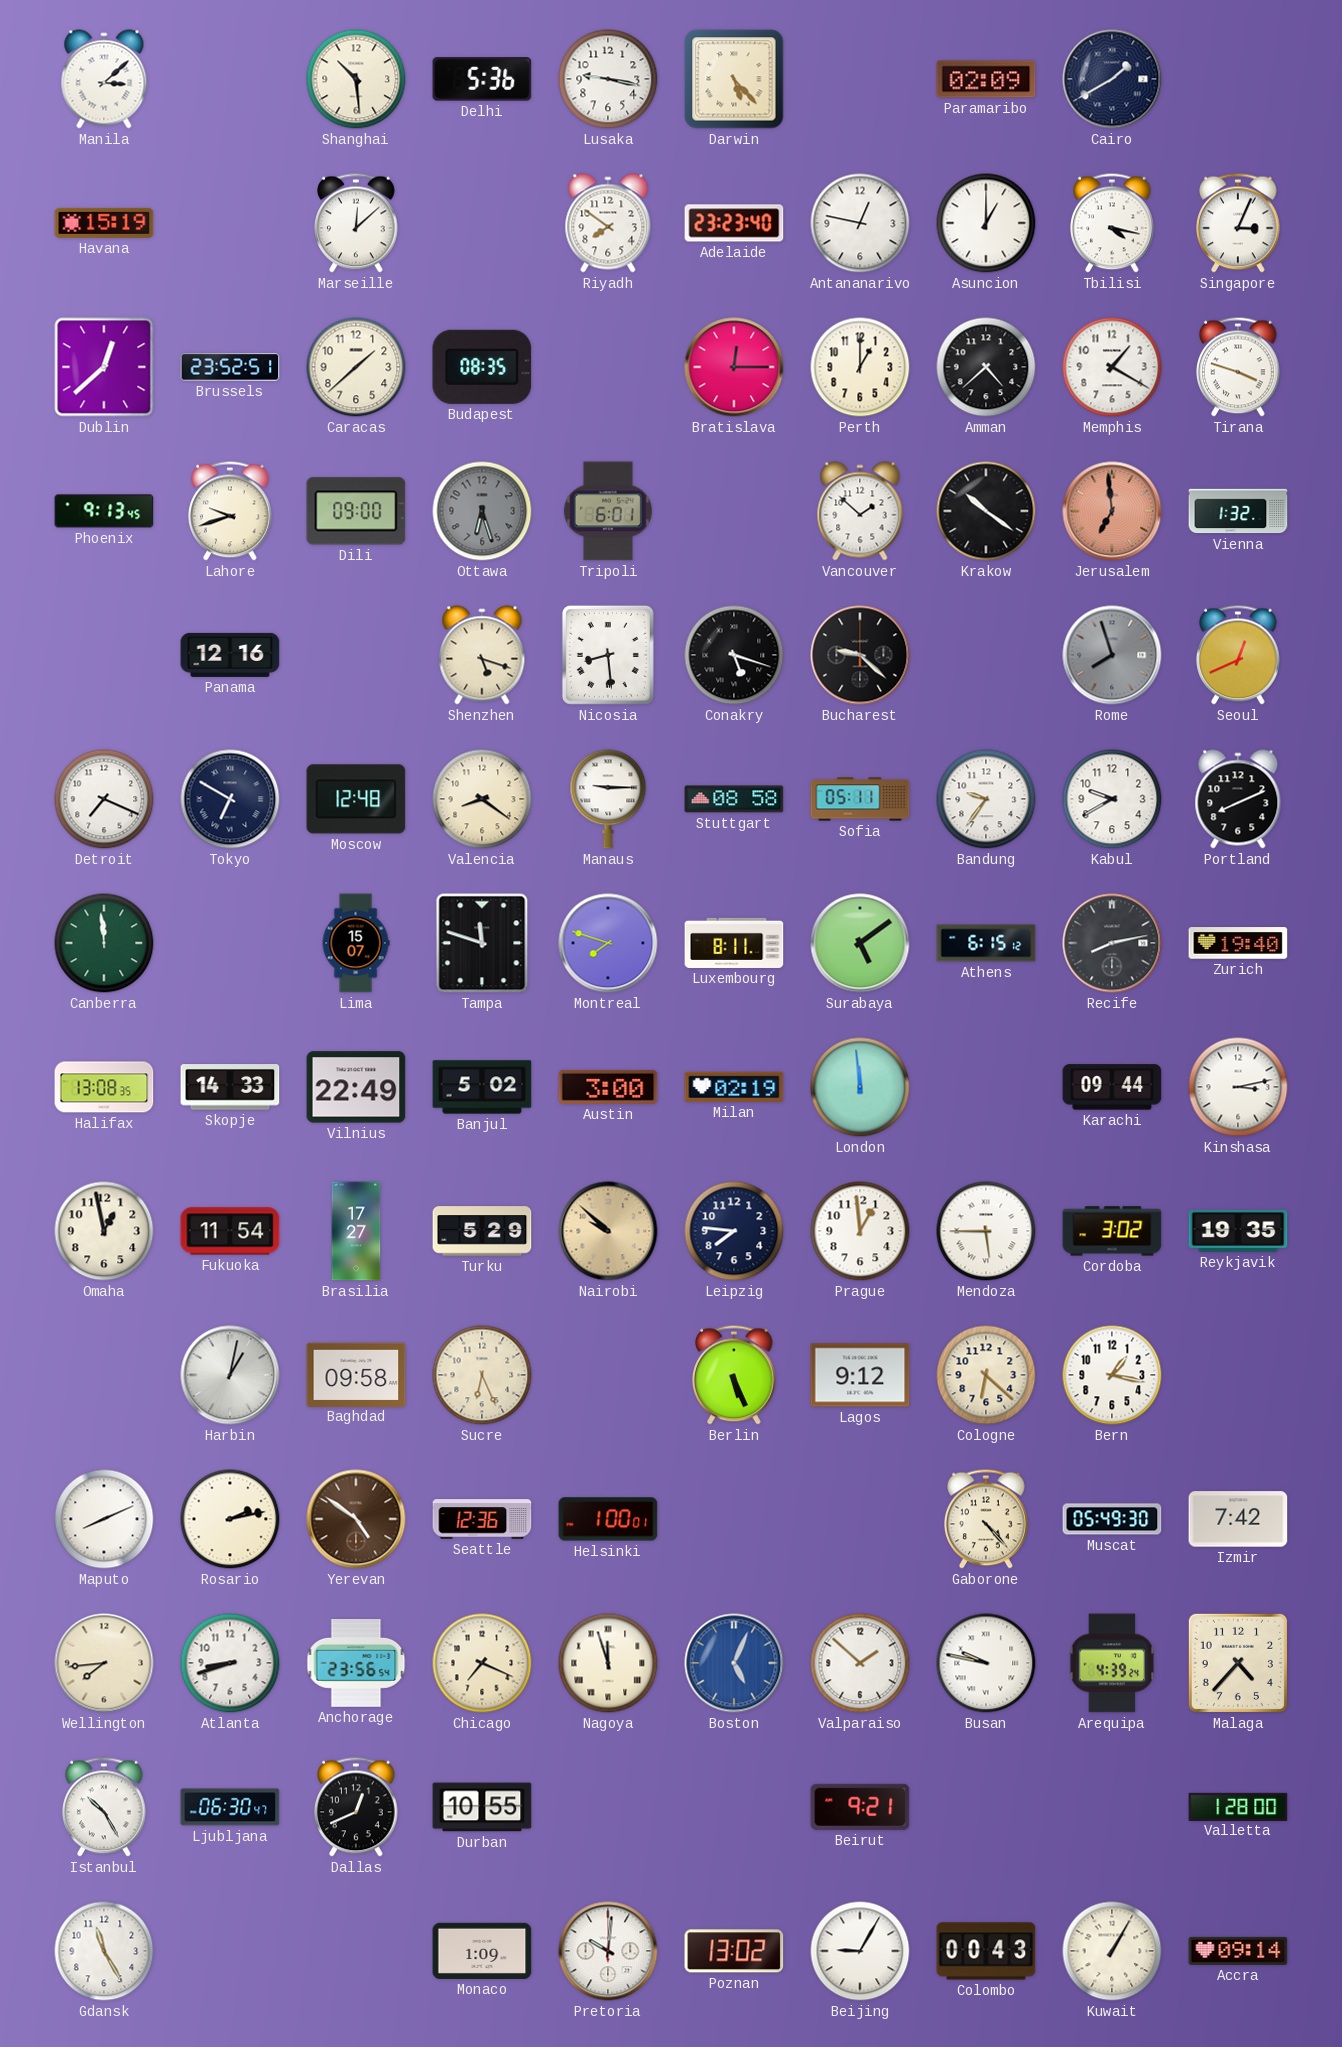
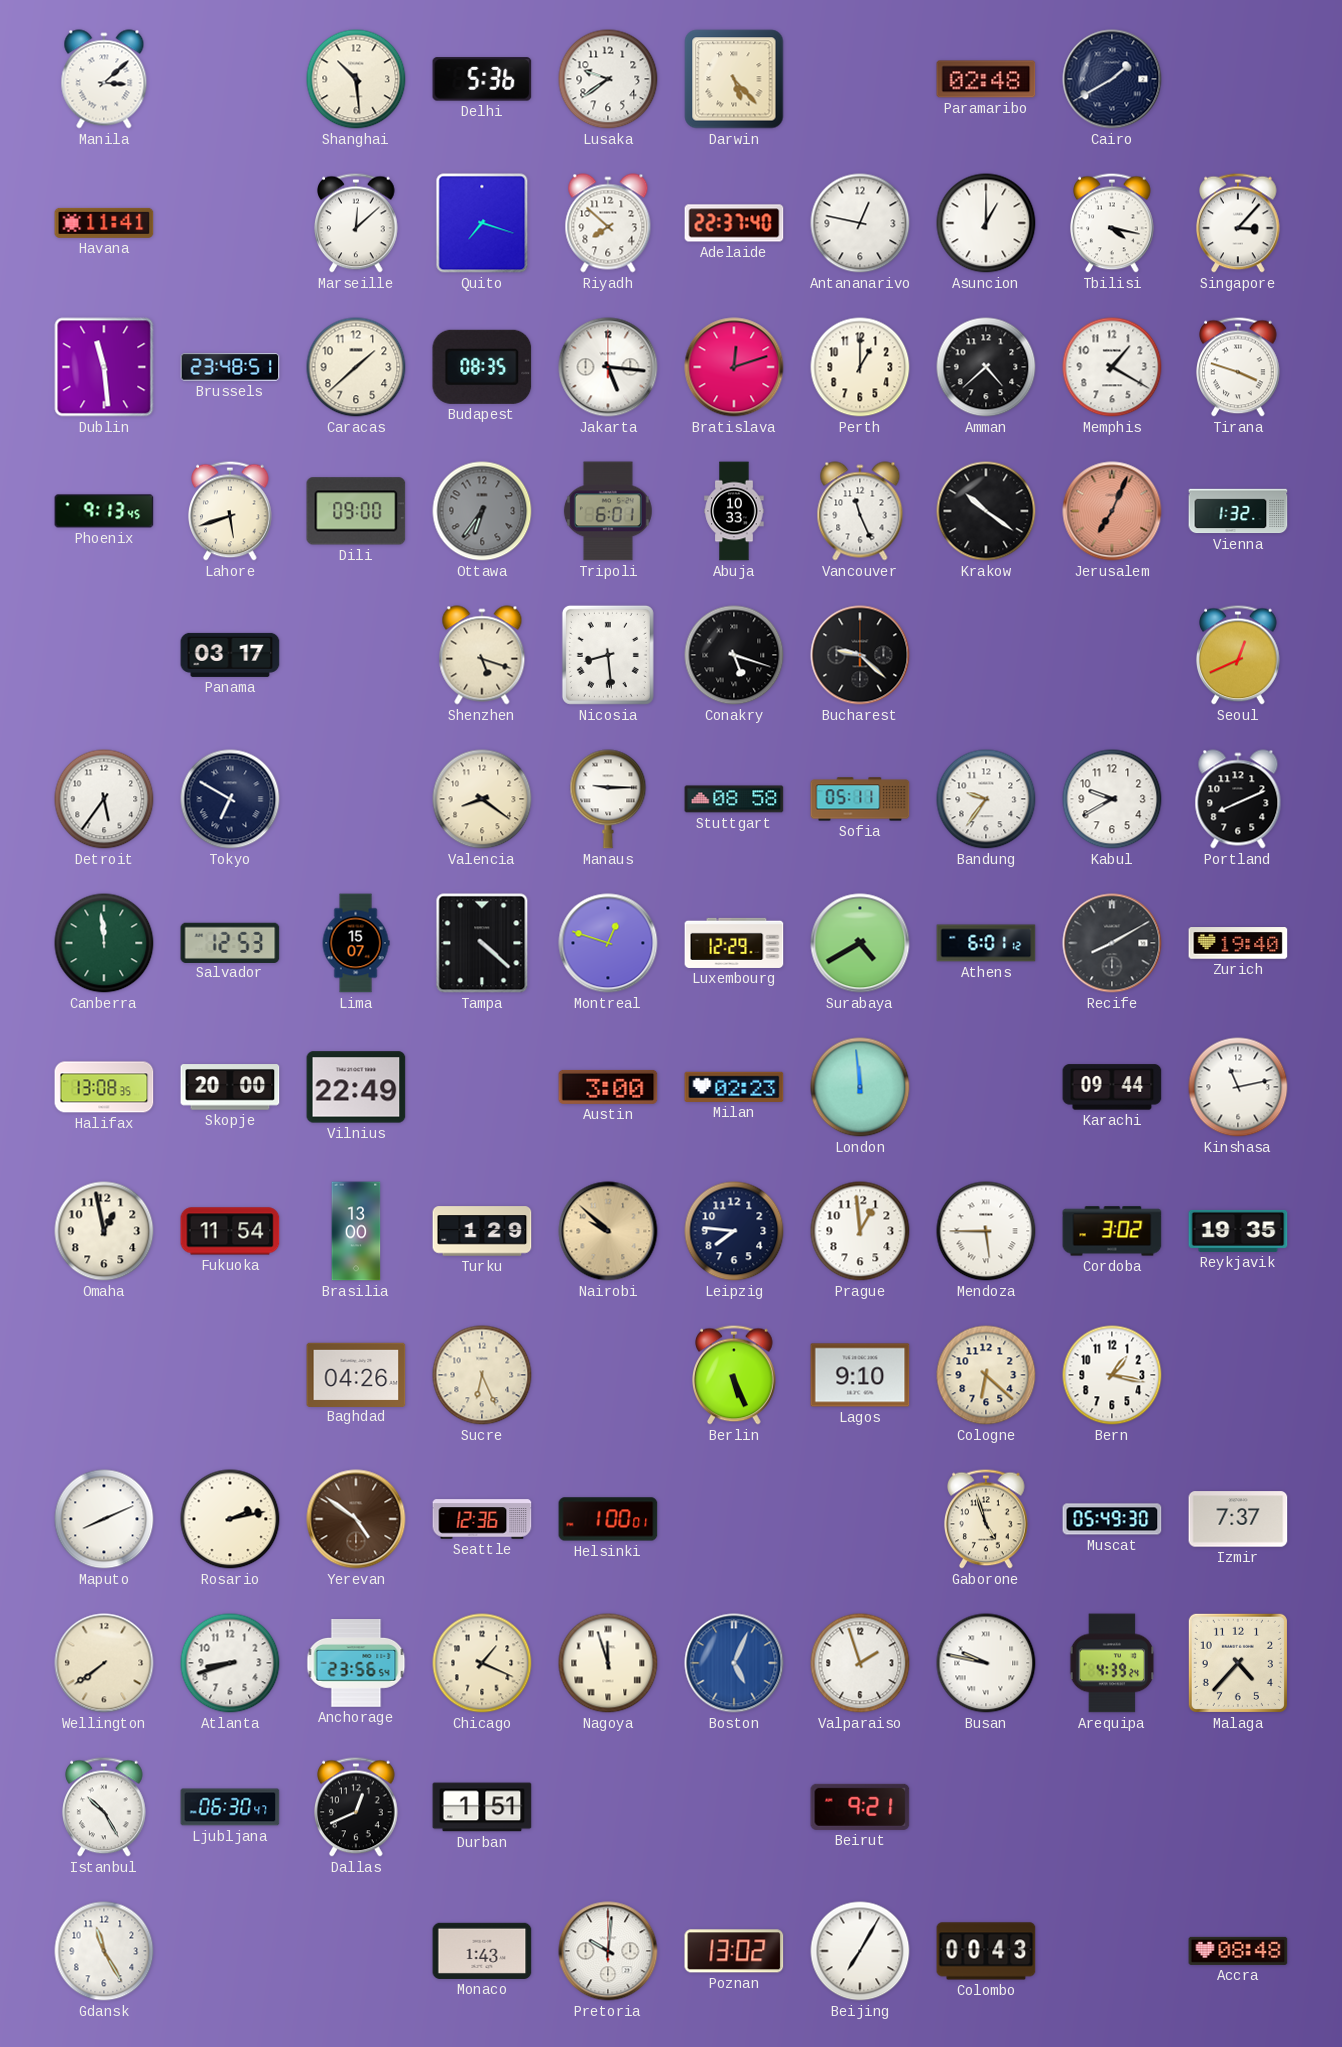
Lusaka: 9:17 -> 9:39 (608, 79)
Paramaribo: 02:09 -> 02:48 (986, 79)
Havana: 15:19 -> 11:41 (104, 223)
Quito: none -> 7:18 (482, 223)
Riyadh: 7:51 -> 7:52 (608, 223)
Adelaide: 23:23 -> 22:37 (734, 223)
Singapore: 3:04 -> 3:07 (1238, 223)
Dublin: 12:38 -> 11:29 (104, 367)
Brussels: 23:52 -> 23:48 (230, 367)
Jakarta: none -> 5:16 (608, 367)
Bratislava: 12:15 -> 12:12 (734, 367)
Lahore: 9:42 -> 5:42 (230, 511)
Ottawa: 6:27 -> 6:36 (482, 511)
Abuja: none -> 10:33 (734, 511)
Vancouver: 1:52 -> 11:26 (860, 511)
Jerusalem: 6:59 -> 7:04 (1112, 511)
Panama: 12:16 -> 03:17 (230, 655)
Rome: 7:57 -> none (1112, 655)
Detroit: 7:19 -> 5:36 (104, 799)
Moscow: 12:48 -> none (356, 799)
Salvador: none -> 12:53 (230, 942)
Tampa: 11:48 -> 4:22 (482, 943)
Montreal: 7:48 -> 12:48 (608, 943)
Luxembourg: 8:11 -> 12:29 (734, 943)
Surabaya: 5:09 -> 4:40 (860, 943)
Athens: 6:15 -> 6:01 (986, 943)
Recife: 8:13 -> 8:10 (1112, 943)
Skopje: 14:33 -> 20:00 (230, 1087)
Banjul: 5:02 -> none (482, 1087)
Milan: 02:19 -> 02:23 (734, 1087)
Kinshasa: 3:13 -> 11:13 (1238, 1087)
Brasilia: 17:27 -> 13:00 (356, 1231)
Turku: 5:29 -> 1:29 (482, 1231)
Harbin: 1:02 -> none (230, 1375)
Baghdad: 09:58 -> 04:26 (356, 1374)
Lagos: 9:12 -> 9:10 (860, 1375)
Gaborone: 4:23 -> 4:57 (986, 1519)
Izmir: 7:42 -> 7:37 (1238, 1519)
Wellington: 7:44 -> 7:39 (104, 1663)
Chicago: 7:19 -> 1:19 (482, 1663)
Valparaiso: 1:52 -> 1:57 (860, 1663)
Durban: 10:55 -> 1:51 (482, 1807)
Valletta: 1:28 -> none (1238, 1806)
Monaco: 1:09 -> 1:43 (482, 1951)
Beijing: 9:05 -> 7:05 (860, 1951)
Kuwait: 1:05 -> none (1112, 1951)
Accra: 09:14 -> 08:48 (1238, 1951)
